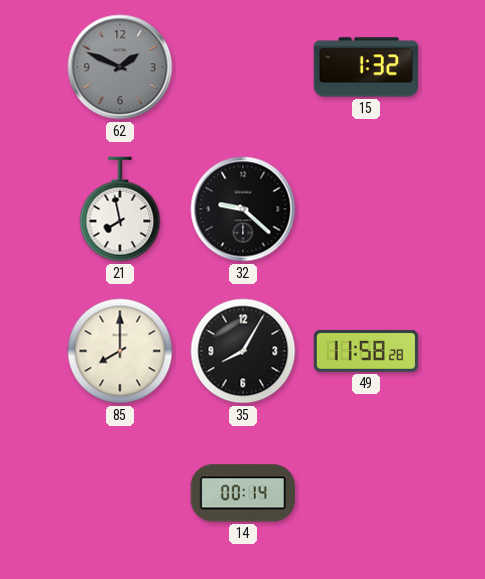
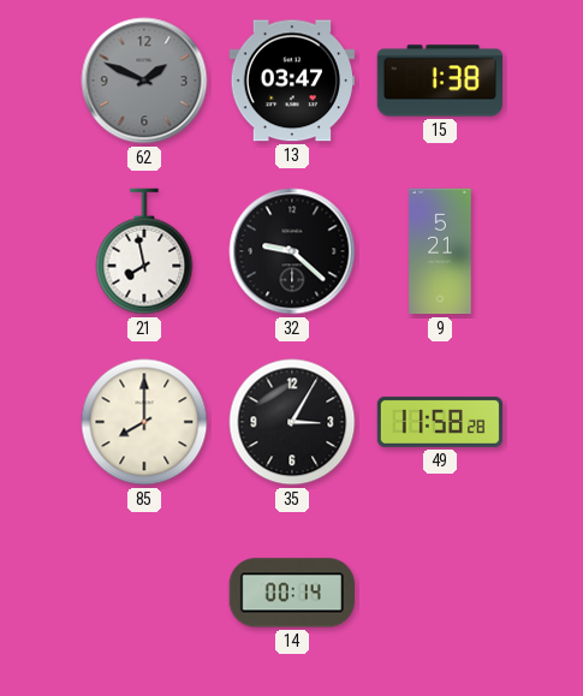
13: none -> 03:47 (292, 81)
15: 1:32 -> 1:38 (440, 81)
9: none -> 5:21 (440, 251)
35: 8:05 -> 3:05 (292, 422)
